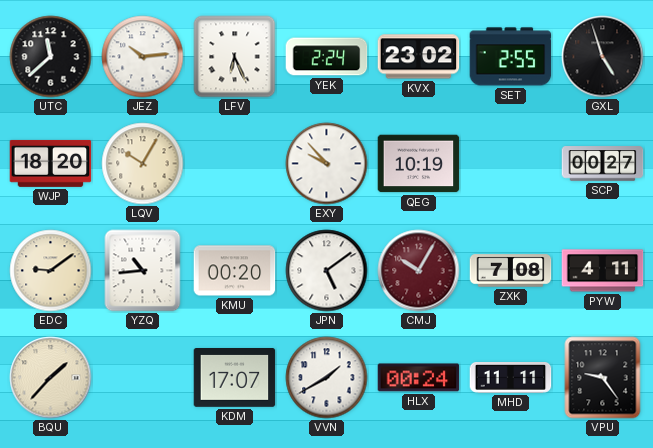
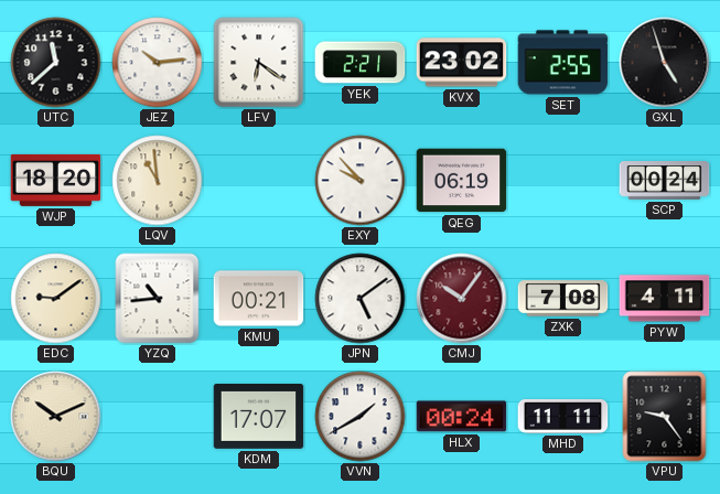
LFV: 6:26 -> 6:21 (259, 63)
YEK: 2:24 -> 2:21 (361, 63)
LQV: 10:05 -> 10:59 (158, 181)
QEG: 10:19 -> 06:19 (462, 181)
SCP: 00:27 -> 00:24 (665, 181)
KMU: 00:20 -> 00:21 (259, 299)
CMJ: 10:05 -> 10:06 (462, 299)
BQU: 1:37 -> 10:11 (56, 417)
